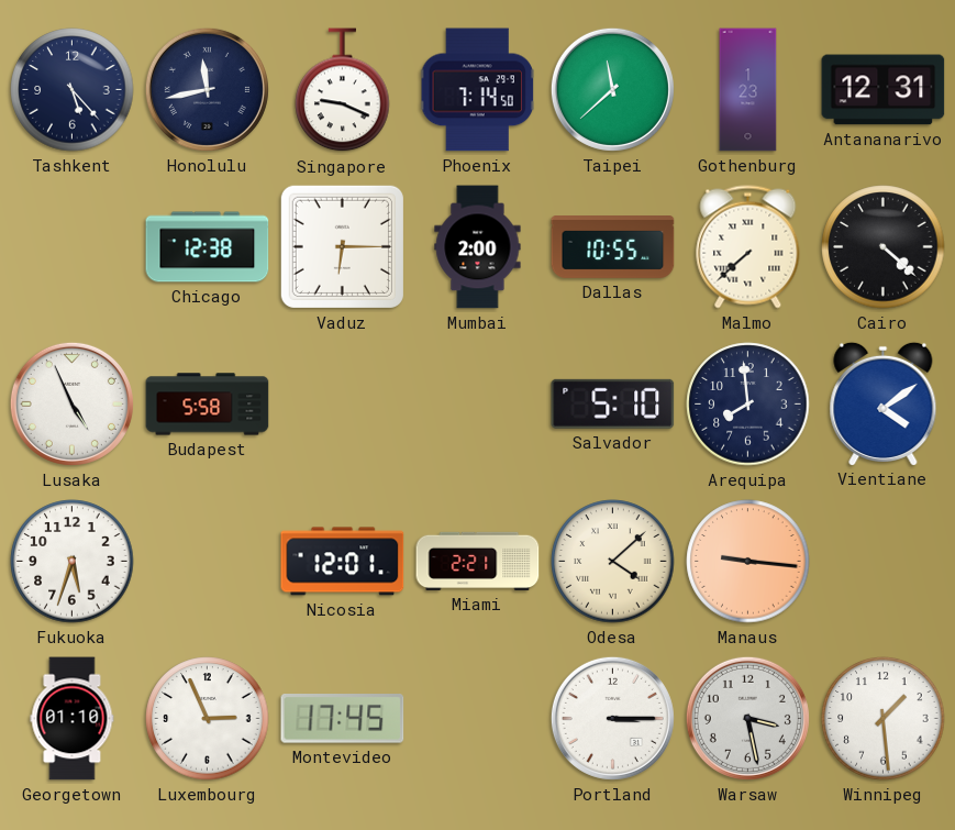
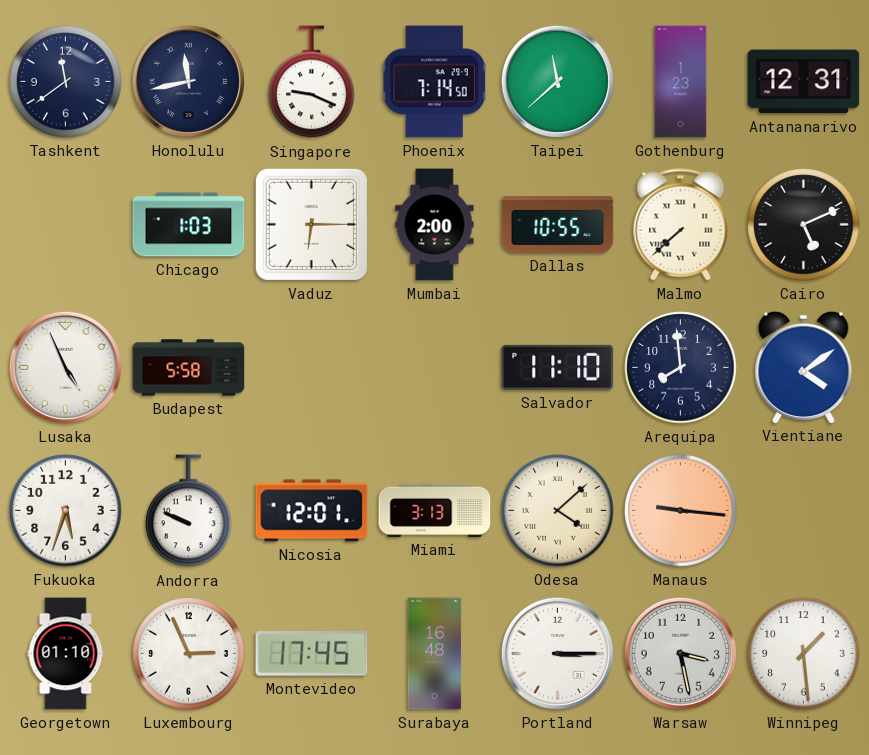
Tashkent: 5:23 -> 11:39 (66, 82)
Chicago: 12:38 -> 1:03 (189, 225)
Cairo: 4:22 -> 5:11 (804, 225)
Salvador: 5:10 -> 11:10 (558, 367)
Andorra: none -> 9:49 (189, 511)
Miami: 2:21 -> 3:13 (435, 510)
Surabaya: none -> 16:48 (435, 654)
